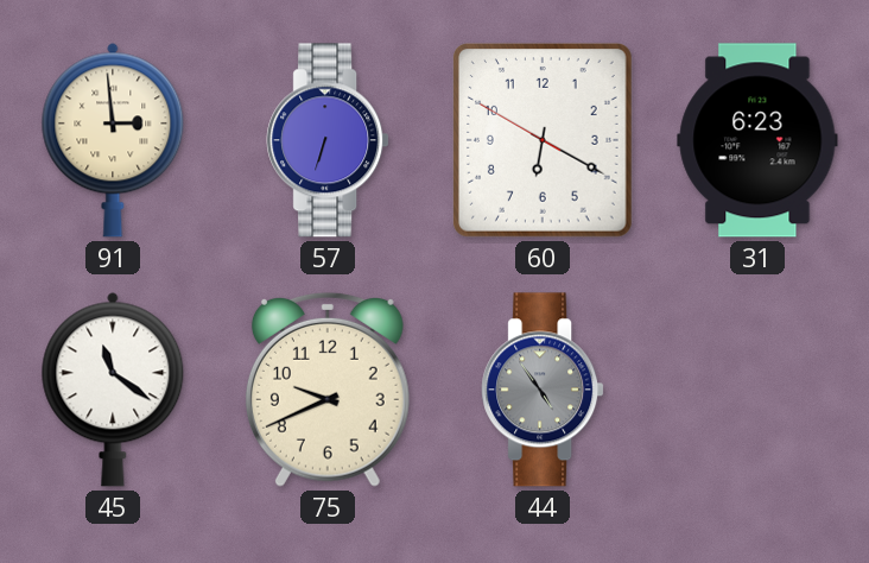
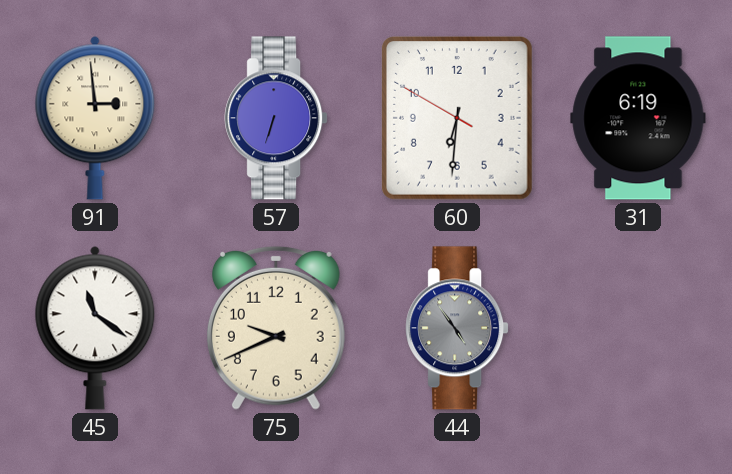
60: 6:19 -> 6:30 (457, 119)
31: 6:23 -> 6:19 (638, 118)
